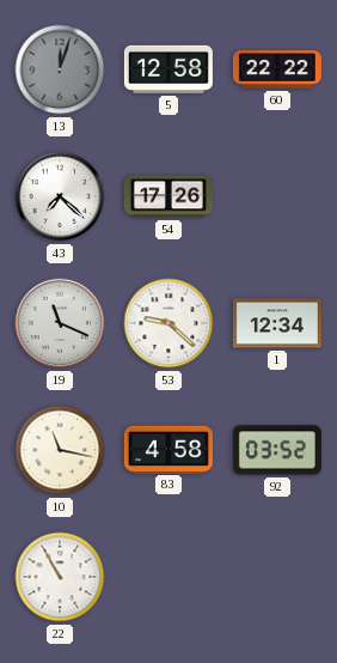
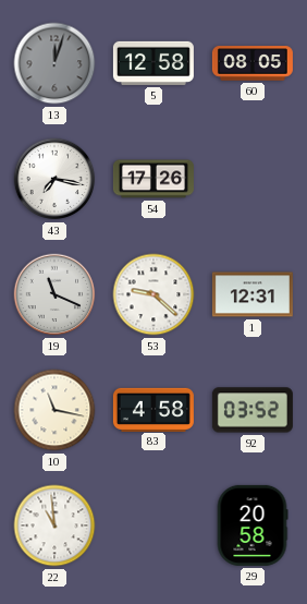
60: 22:22 -> 08:05 (253, 63)
43: 7:22 -> 7:17 (54, 179)
1: 12:34 -> 12:31 (253, 294)
22: 10:55 -> 10:59 (54, 526)
29: none -> 20:58 (253, 526)
